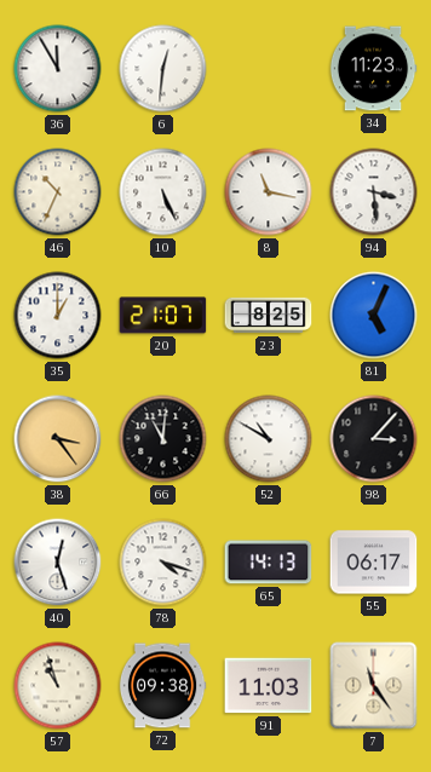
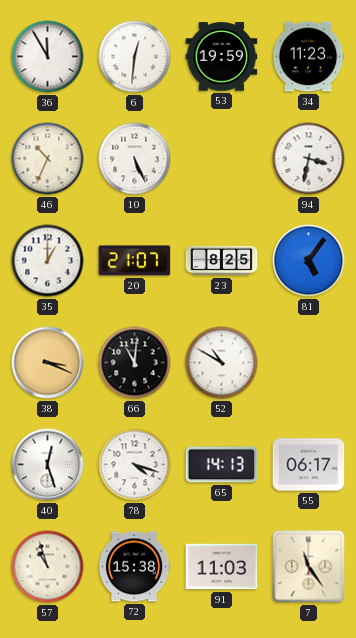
53: none -> 19:59 (222, 57)
8: 11:17 -> none (269, 192)
94: 3:29 -> 3:32 (309, 159)
81: 5:04 -> 5:06 (309, 261)
38: 3:24 -> 3:19 (48, 363)
98: 3:07 -> none (374, 439)
72: 09:38 -> 15:38 (134, 567)
